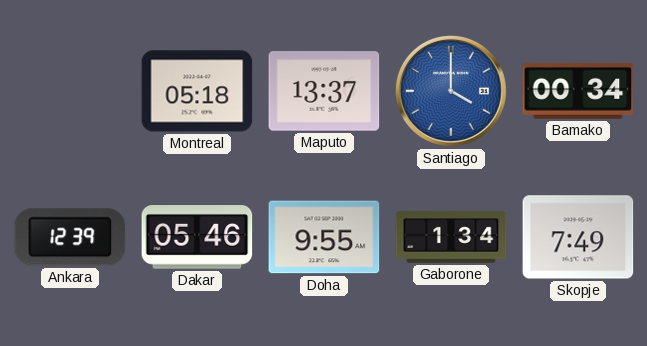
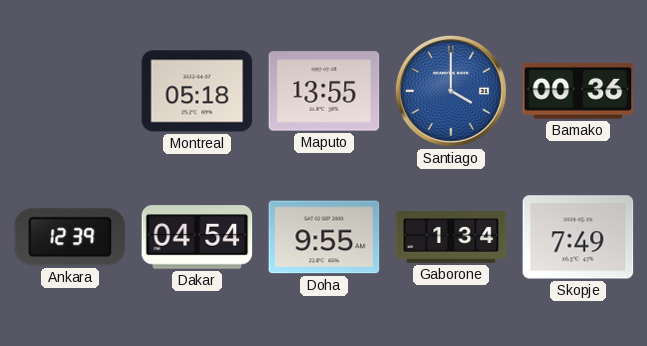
Maputo: 13:37 -> 13:55 (324, 91)
Bamako: 00:34 -> 00:36 (578, 91)
Dakar: 05:46 -> 04:54 (197, 237)
